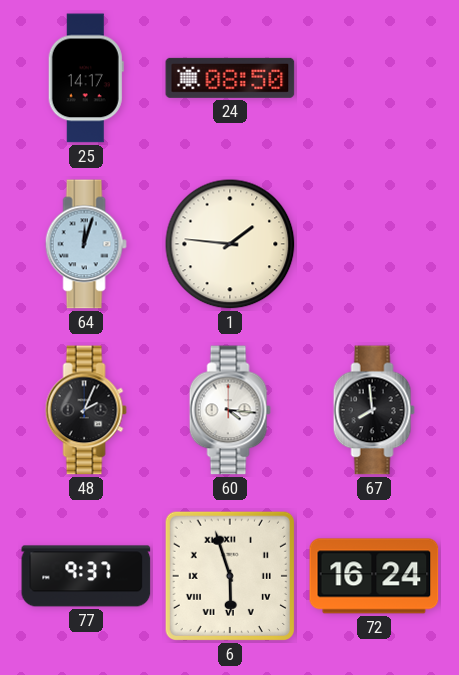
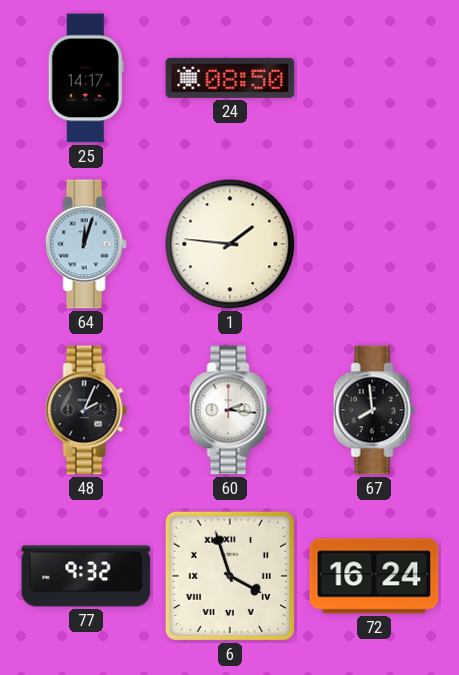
60: 4:16 -> 2:16 (230, 410)
77: 9:37 -> 9:32 (86, 576)
6: 5:57 -> 3:57 (230, 576)
